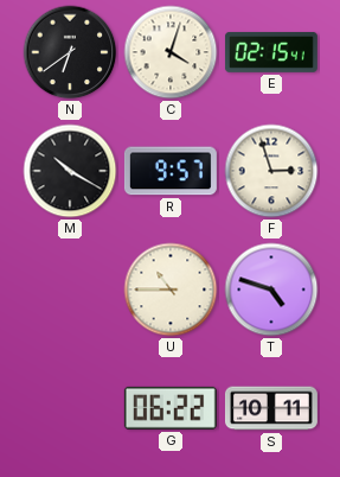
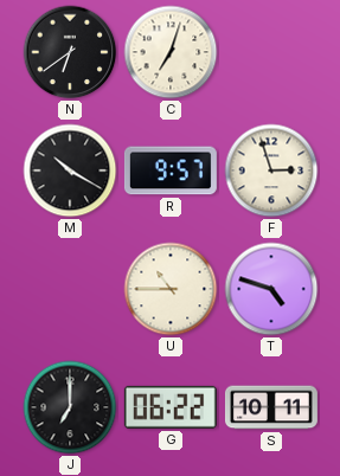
C: 4:03 -> 7:03 (171, 52)
E: 02:15 -> none (271, 52)
J: none -> 7:00 (70, 407)
